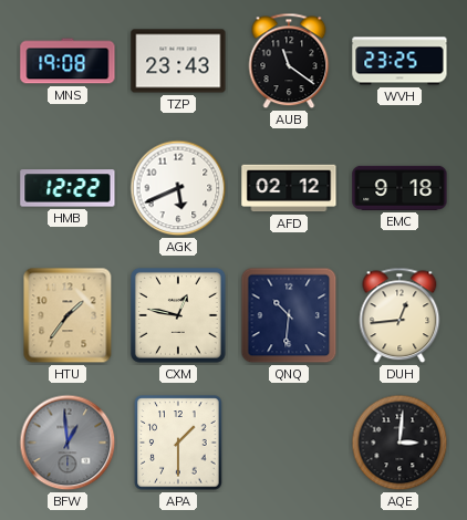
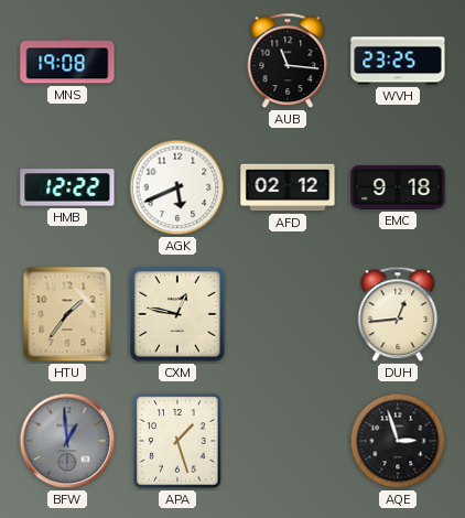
TZP: 23:43 -> none (178, 61)
AUB: 11:21 -> 11:16 (288, 61)
QNQ: 10:31 -> none (289, 315)
APA: 1:30 -> 1:27 (177, 441)
AQE: 3:01 -> 2:57 (398, 441)
